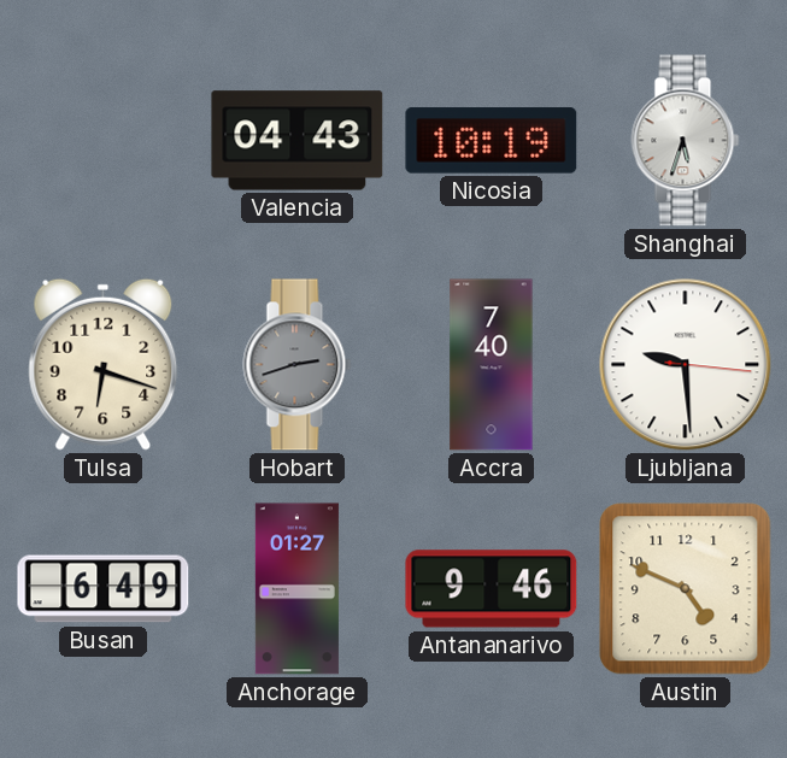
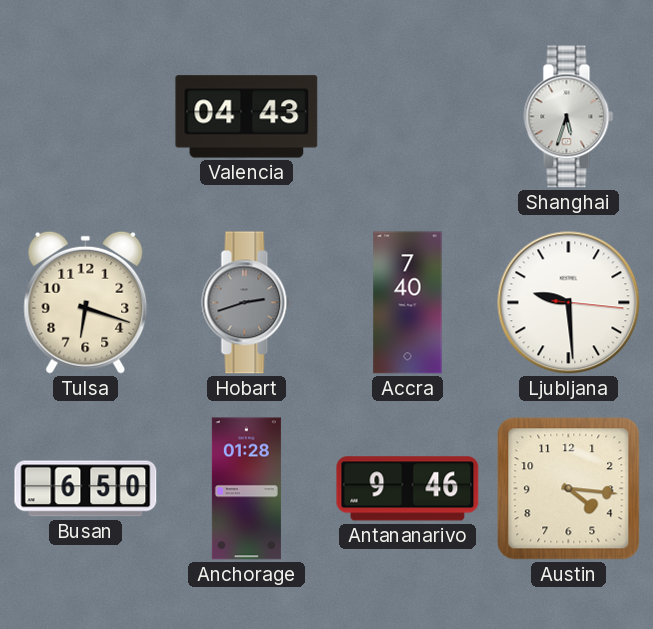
Nicosia: 10:19 -> none (492, 141)
Busan: 6:49 -> 6:50 (86, 489)
Anchorage: 01:27 -> 01:28 (246, 489)
Austin: 4:49 -> 4:16 (569, 489)
